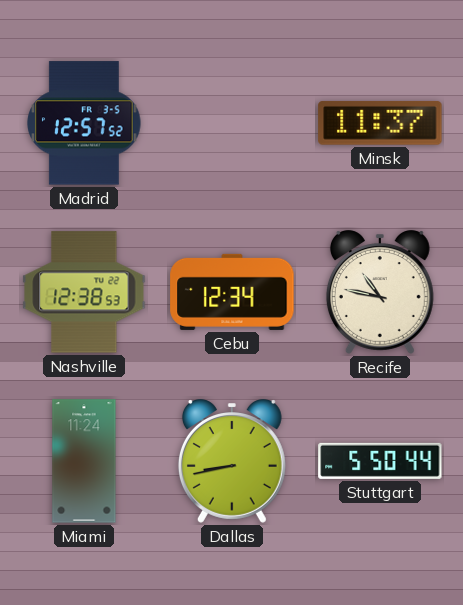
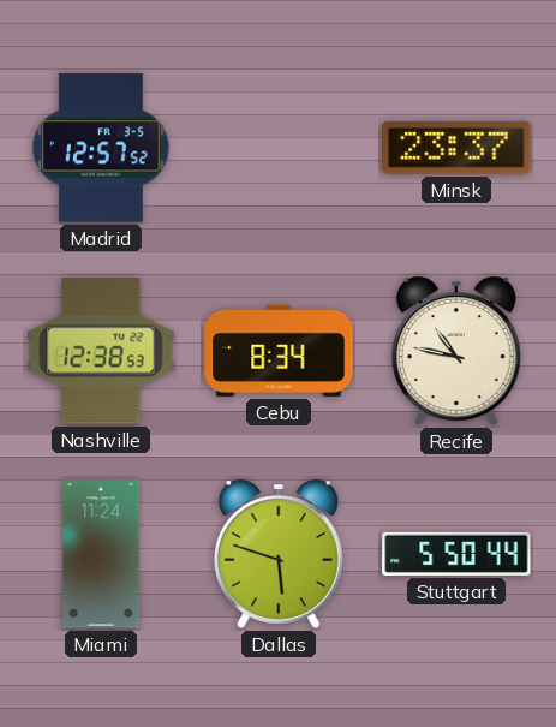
Minsk: 11:37 -> 23:37 (456, 148)
Cebu: 12:34 -> 8:34 (279, 351)
Dallas: 8:43 -> 5:48 (279, 554)
